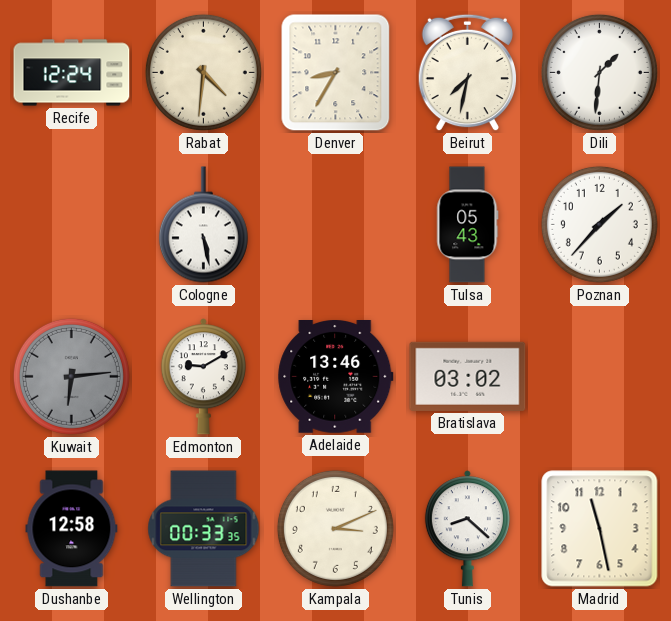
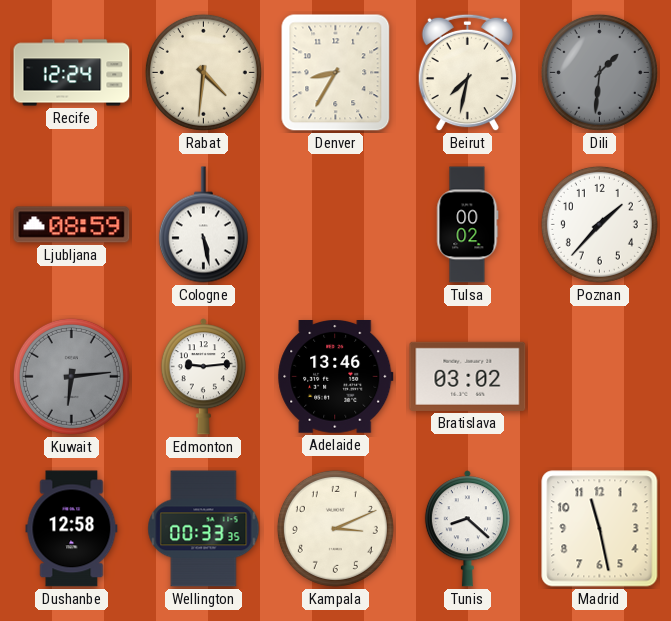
Dili dial: white -> grey (599, 72)
Ljubljana: none -> 08:59 (72, 225)
Tulsa: 05:43 -> 00:02 (468, 225)
Edmonton: 9:10 -> 9:14 (203, 377)
